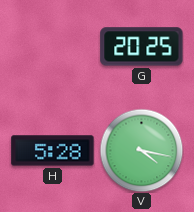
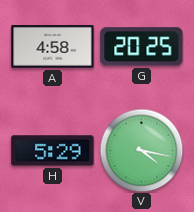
A: none -> 4:58 (53, 47)
H: 5:28 -> 5:29 (53, 151)
